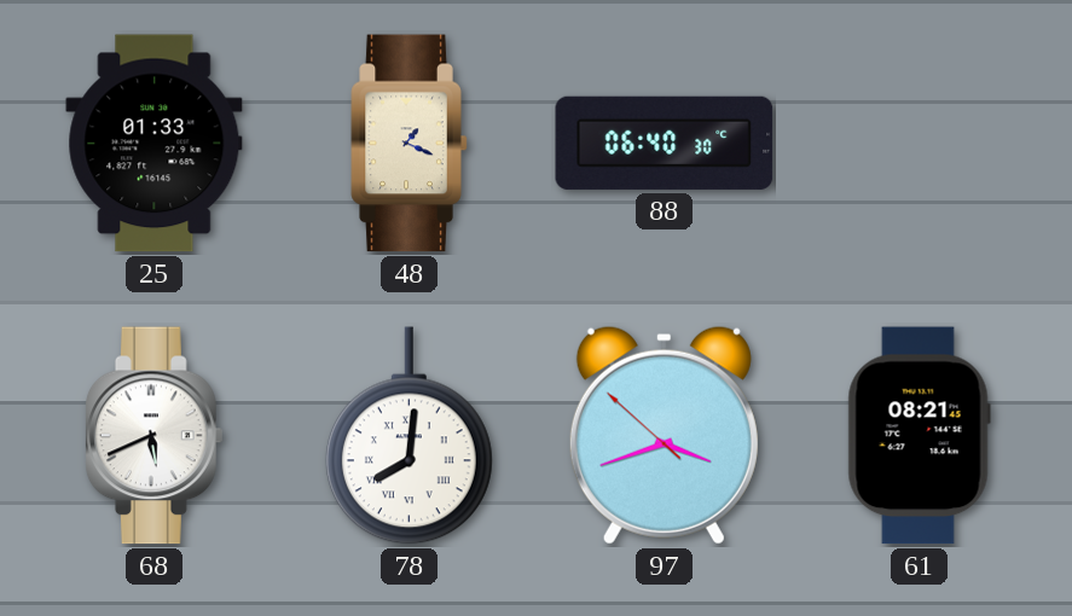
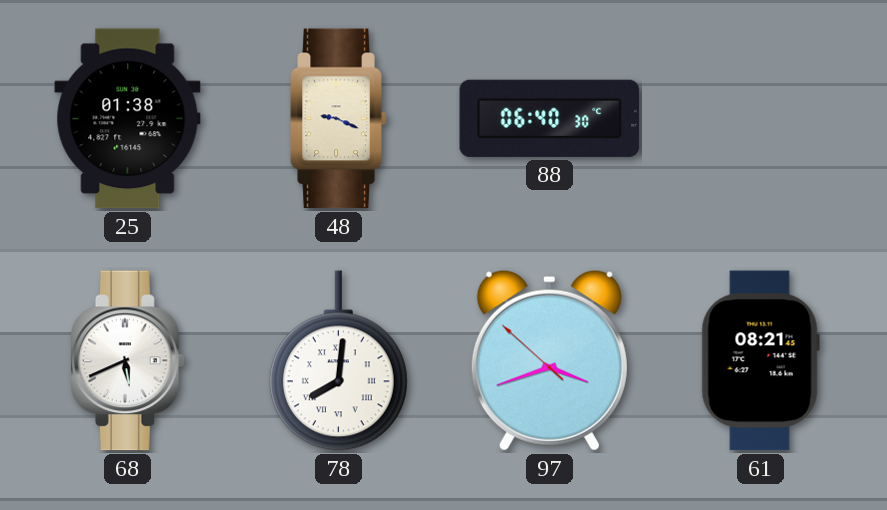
25: 01:33 -> 01:38 (128, 119)
48: 1:19 -> 9:19 (339, 119)
